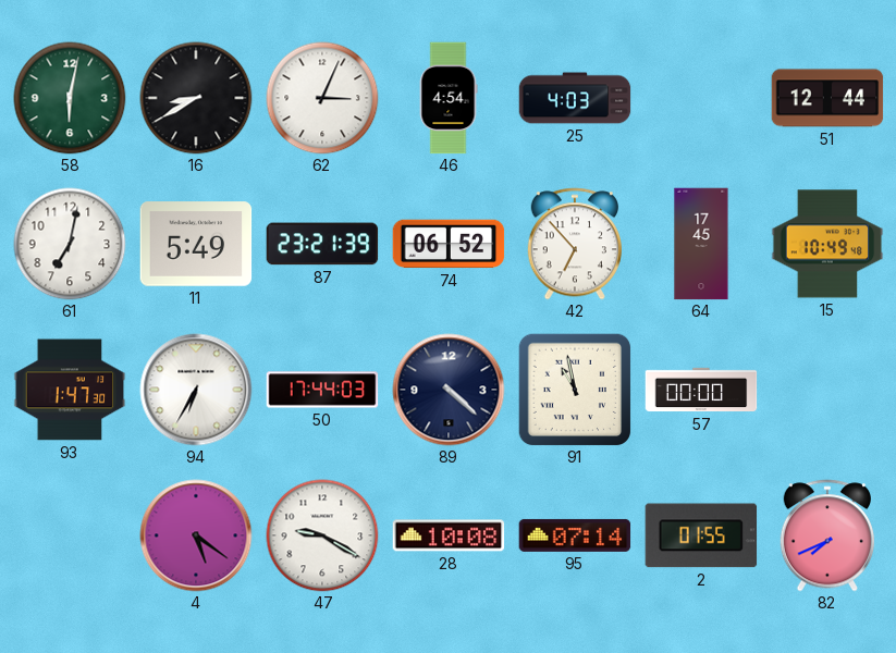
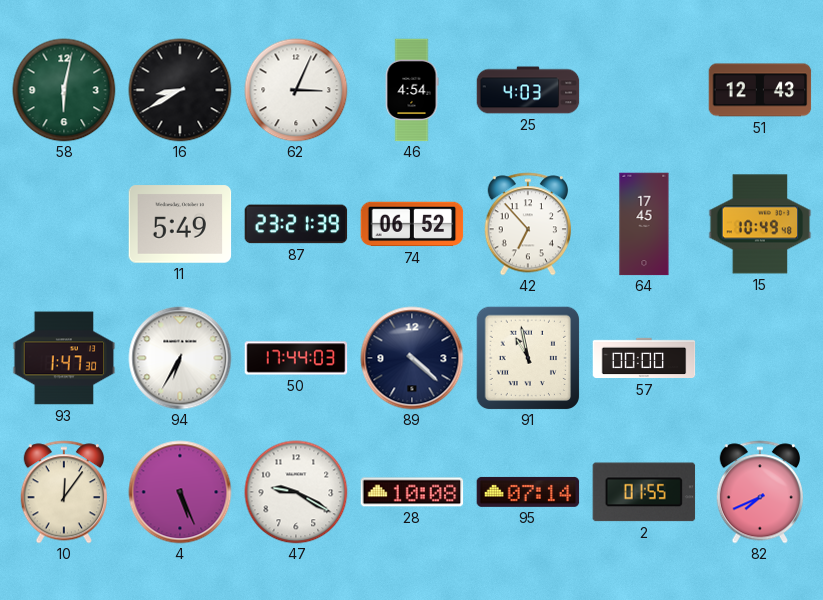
51: 12:44 -> 12:43 (760, 90)
61: 7:02 -> none (70, 244)
10: none -> 12:06 (63, 492)
4: 5:21 -> 5:26 (180, 492)
